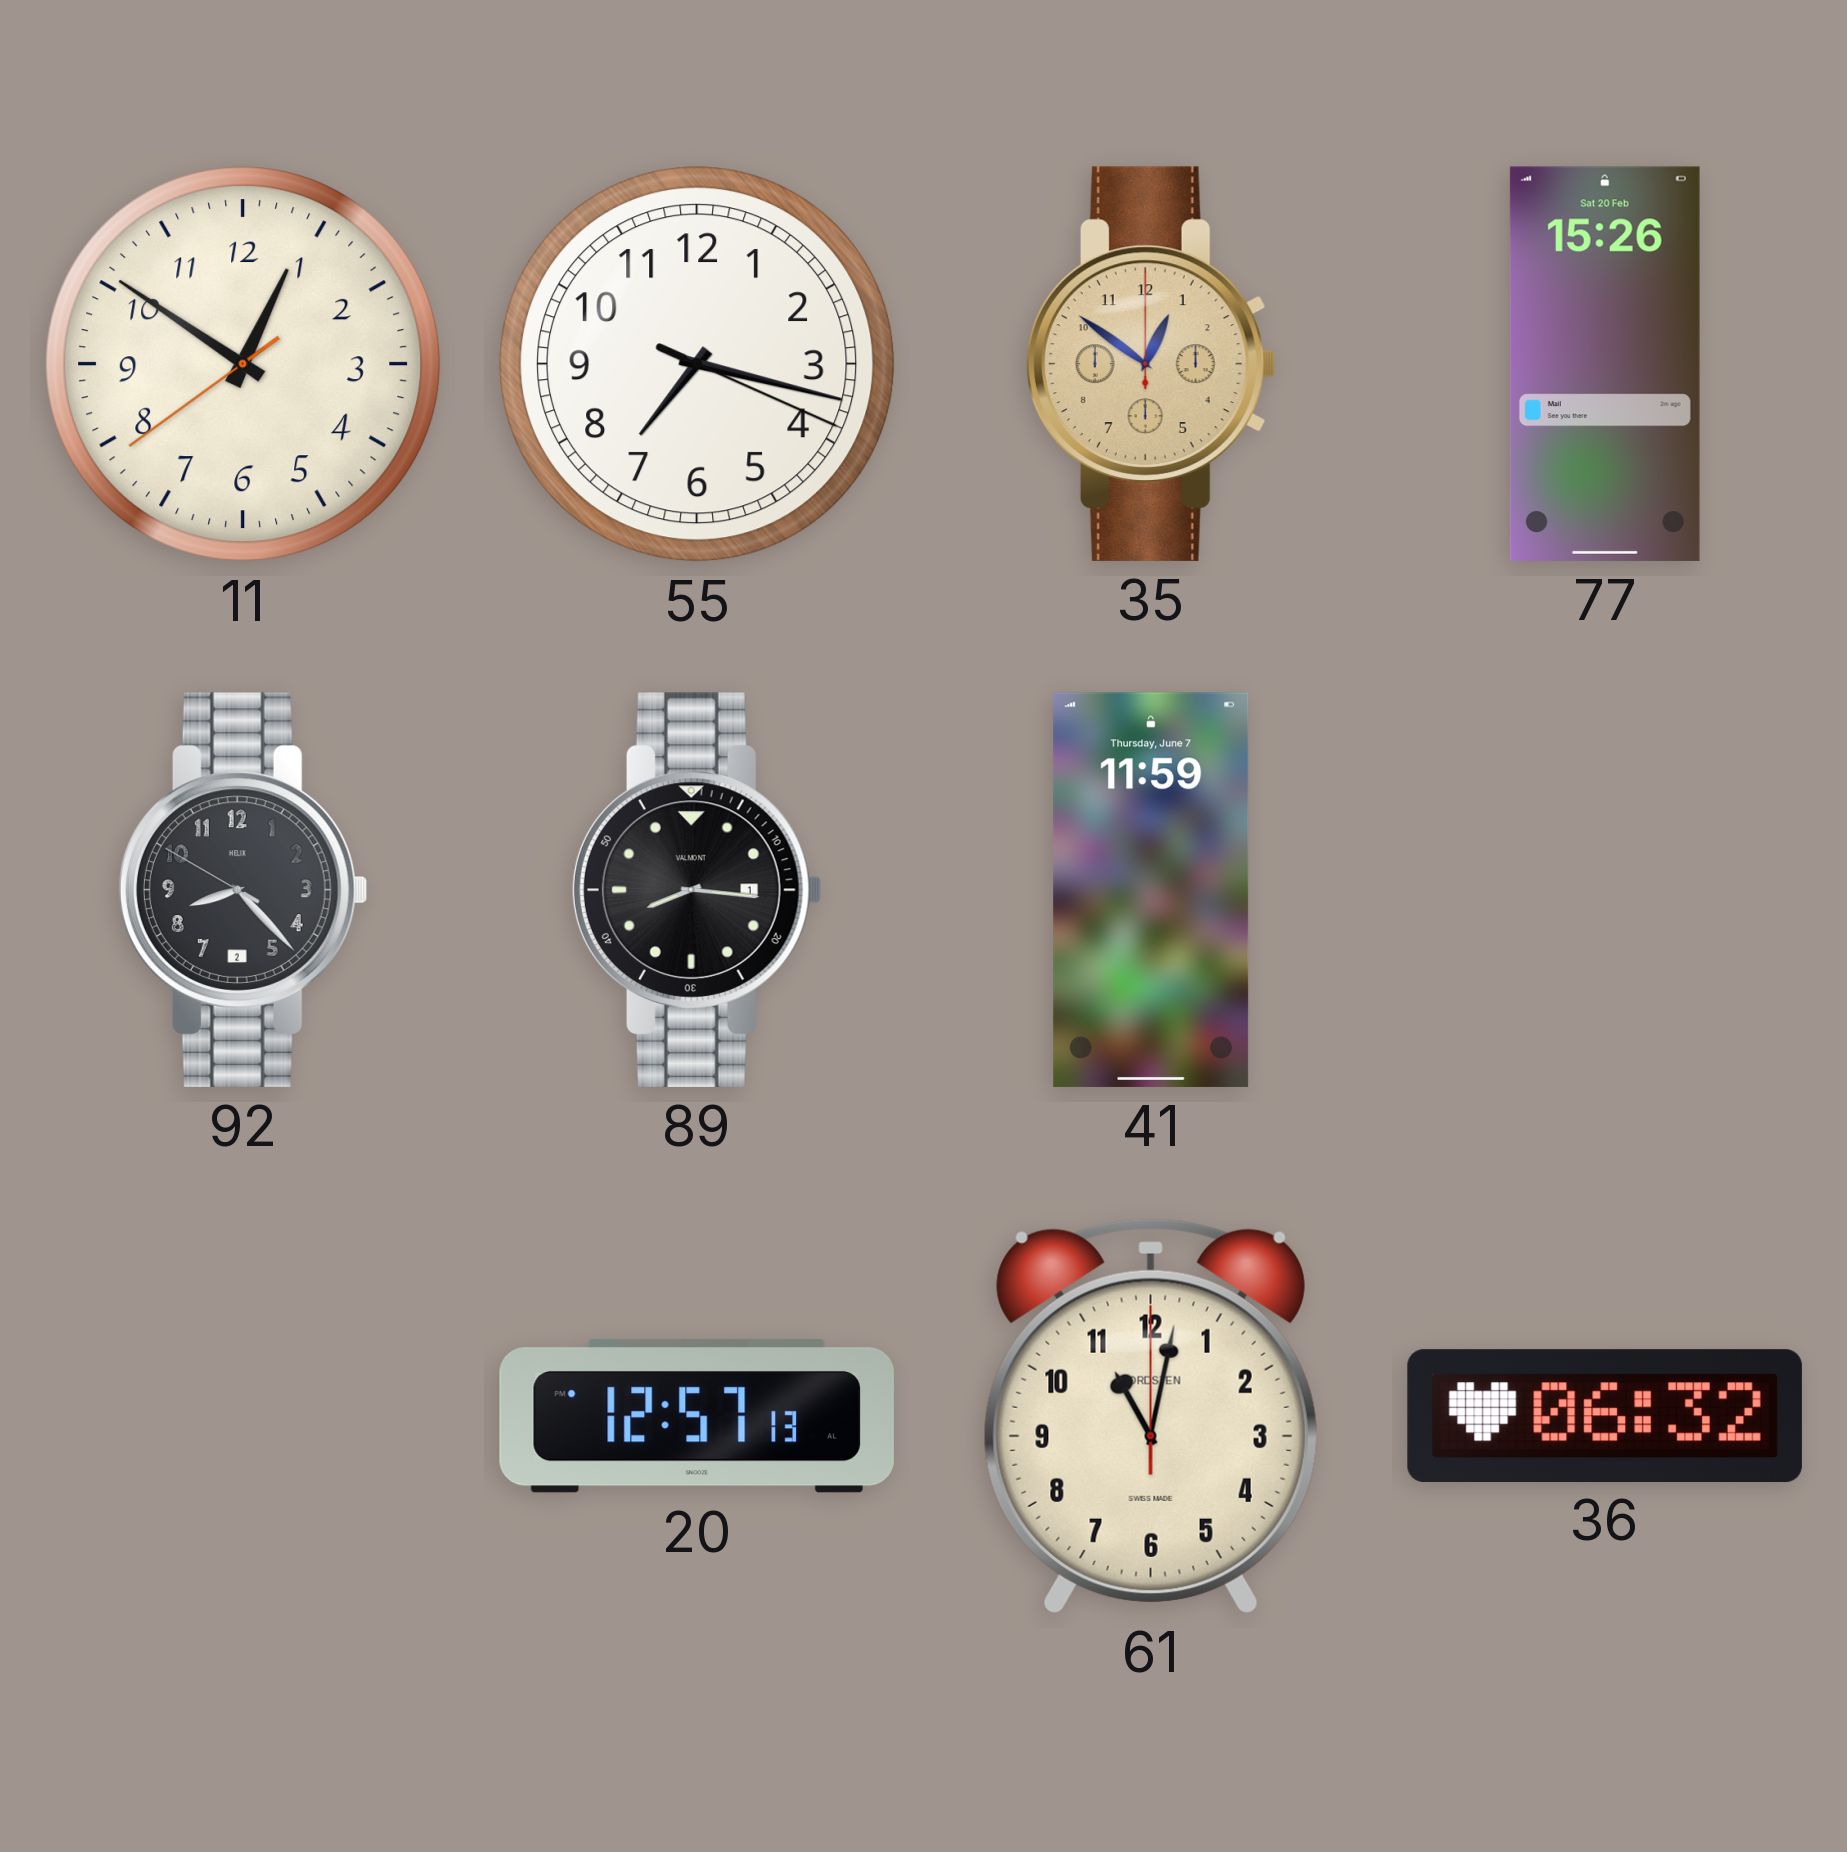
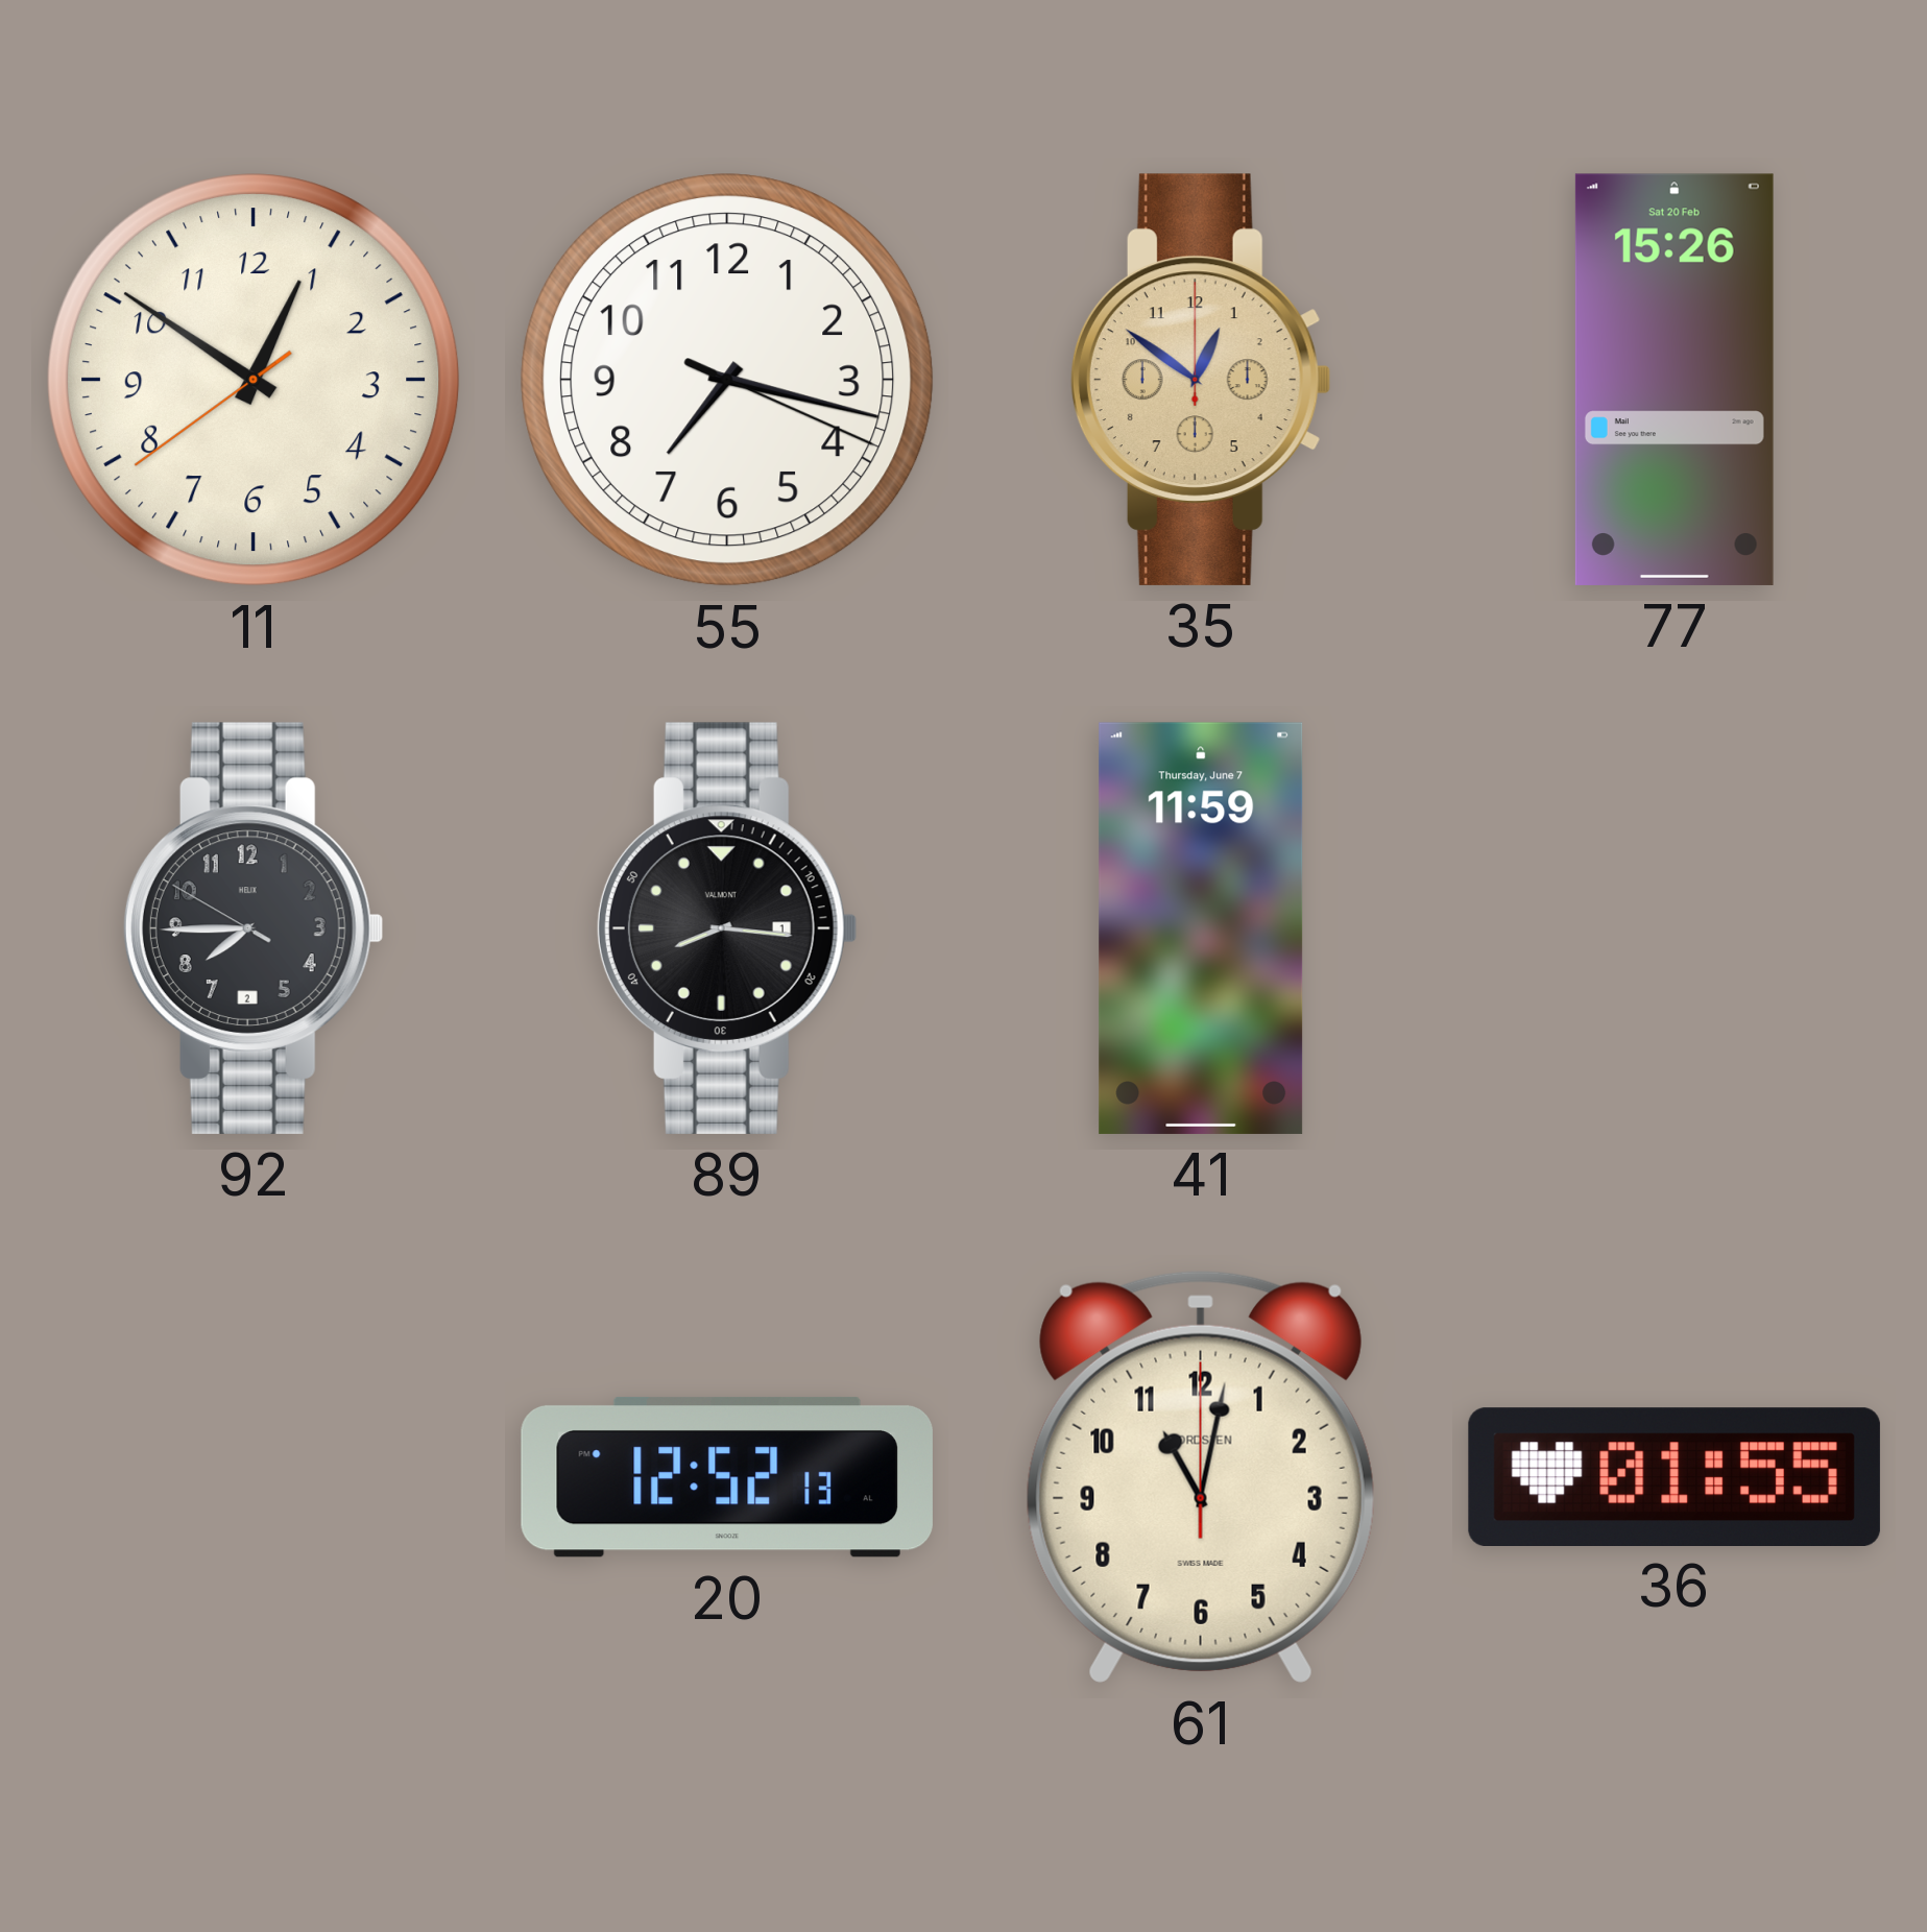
92: 8:22 -> 7:44 (254, 928)
20: 12:57 -> 12:52 (727, 1477)
36: 06:32 -> 01:55 (1675, 1476)
